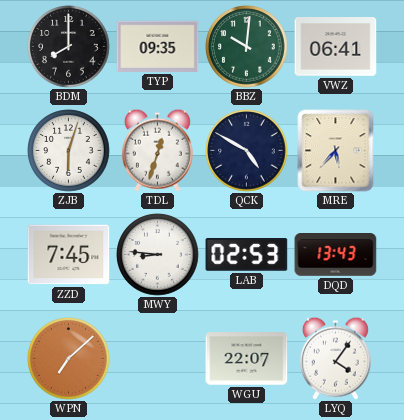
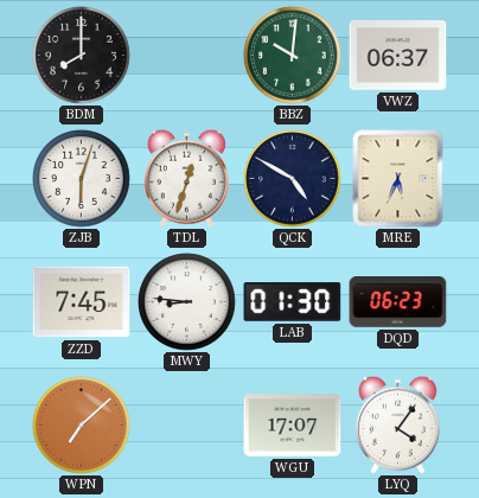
TYP: 09:35 -> none (158, 46)
VWZ: 06:41 -> 06:37 (398, 56)
MRE: 5:37 -> 5:34 (398, 179)
LAB: 02:53 -> 01:30 (293, 302)
DQD: 13:43 -> 06:23 (398, 302)
WGU: 22:07 -> 17:07 (293, 426)
